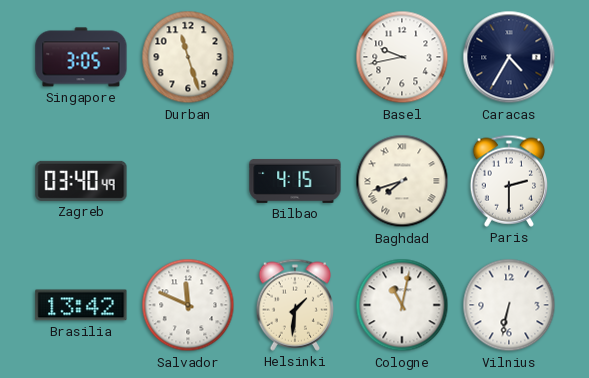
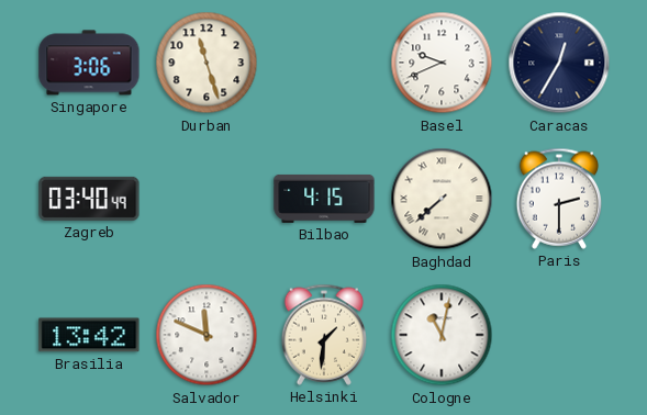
Singapore: 3:05 -> 3:06 (89, 63)
Basel: 9:43 -> 9:41 (442, 63)
Caracas: 4:35 -> 12:35 (559, 63)
Baghdad: 7:42 -> 7:38 (442, 199)
Vilnius: 6:32 -> none (509, 305)
